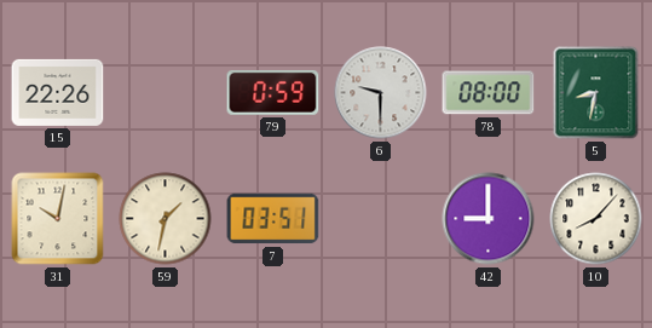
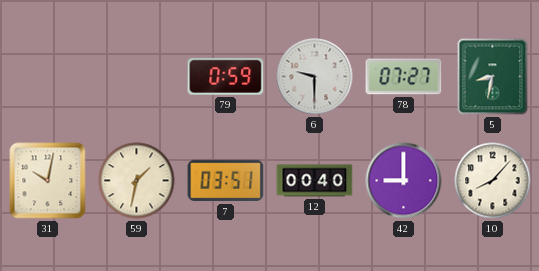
15: 22:26 -> none (58, 92)
78: 08:00 -> 07:27 (404, 77)
12: none -> 00:40 (315, 181)
